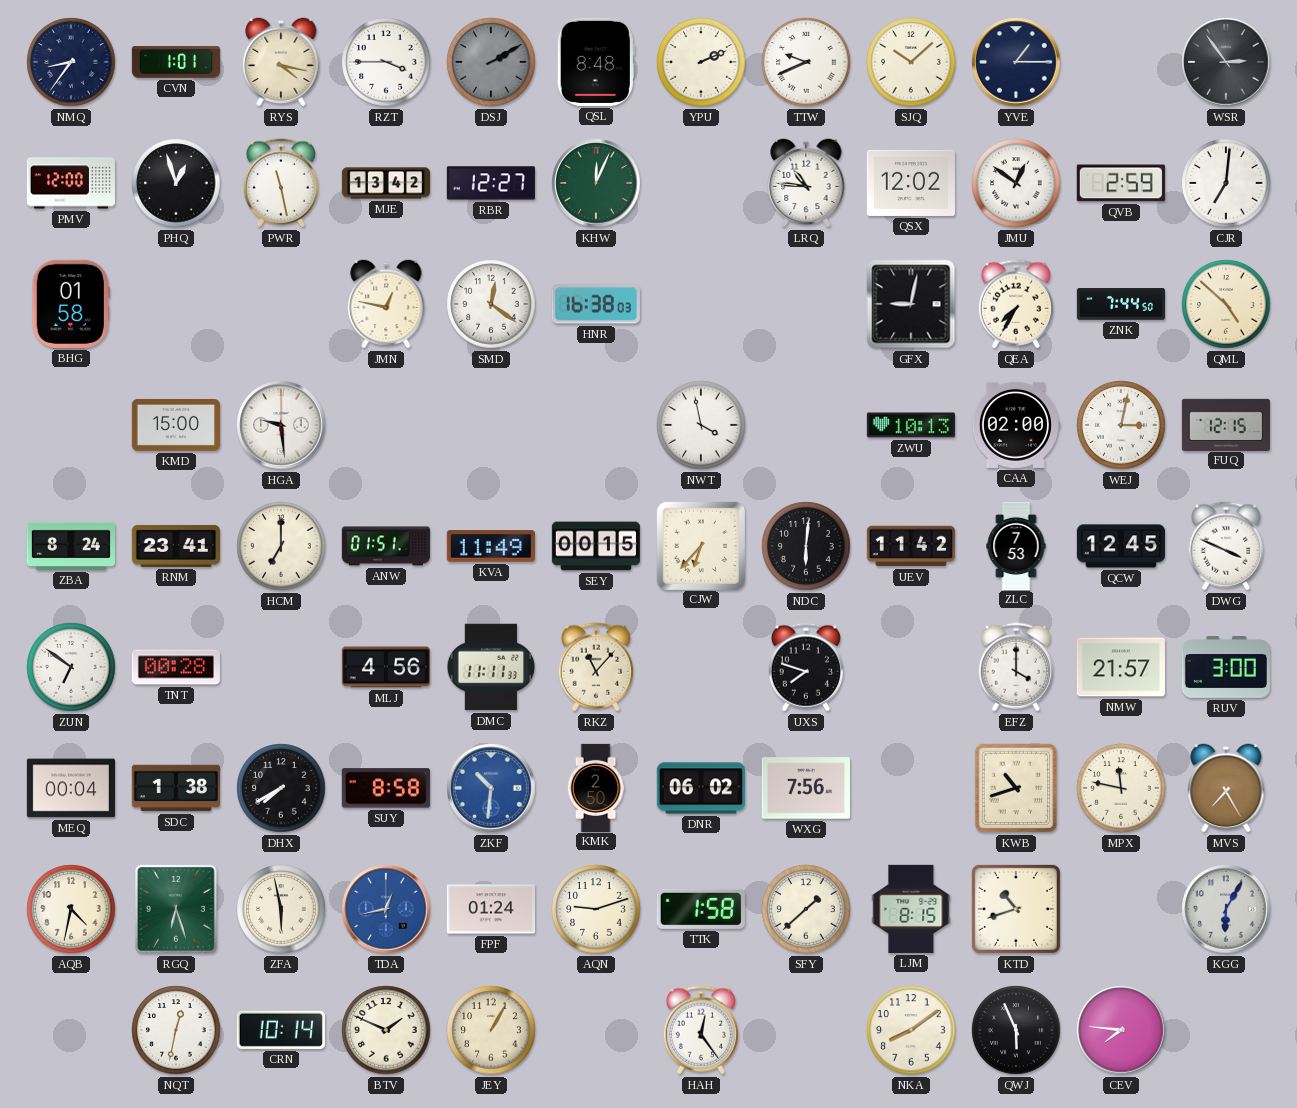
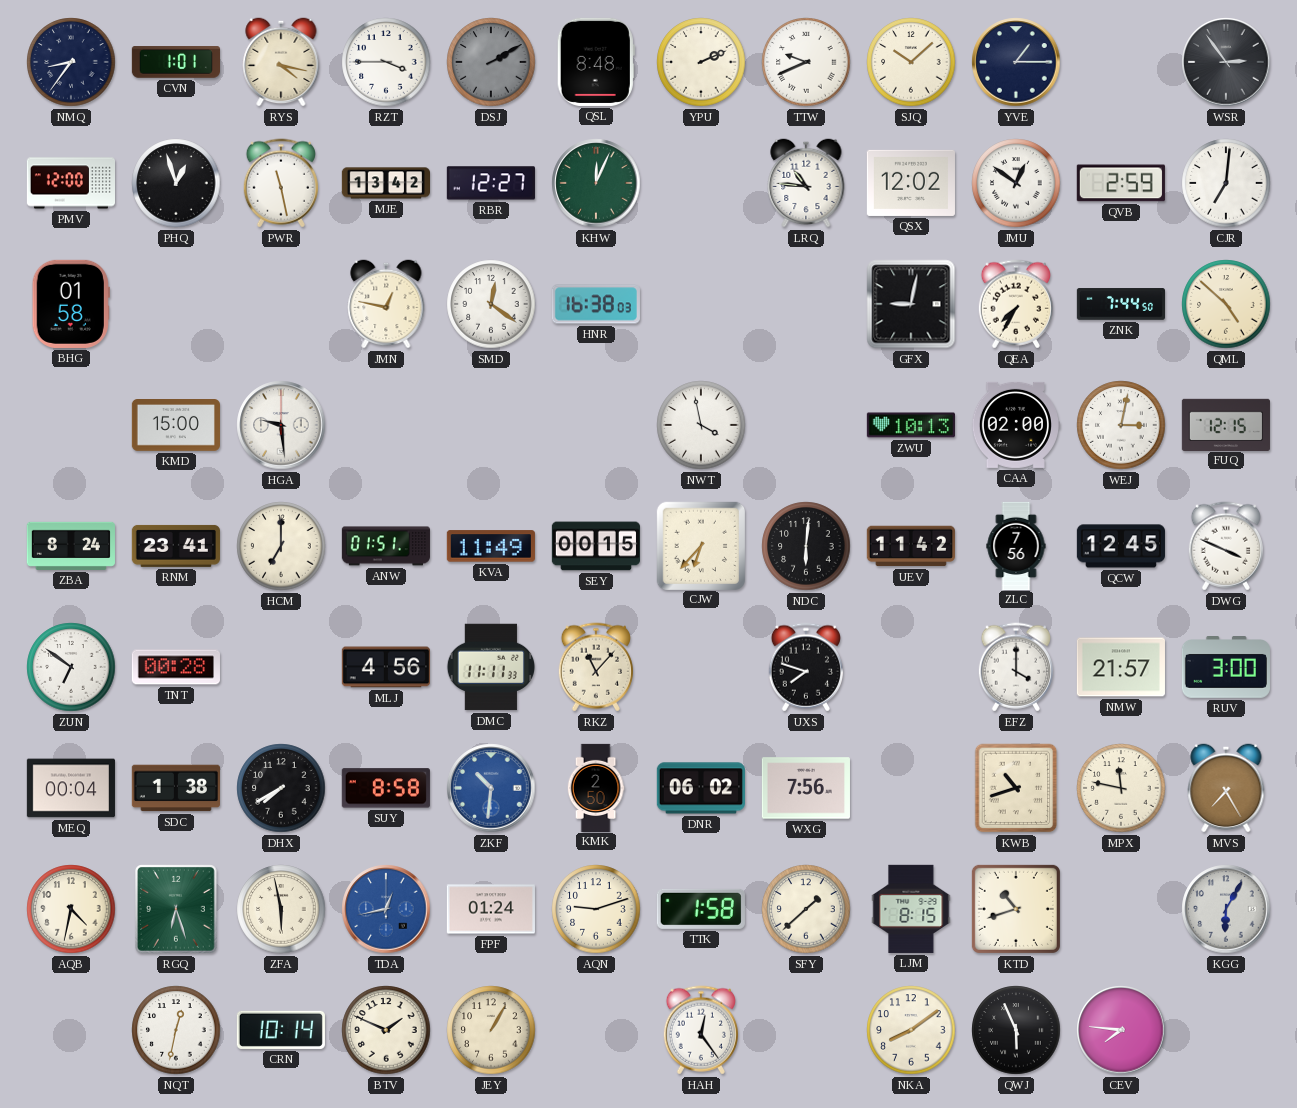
ZLC: 7:53 -> 7:56 (1016, 545)
